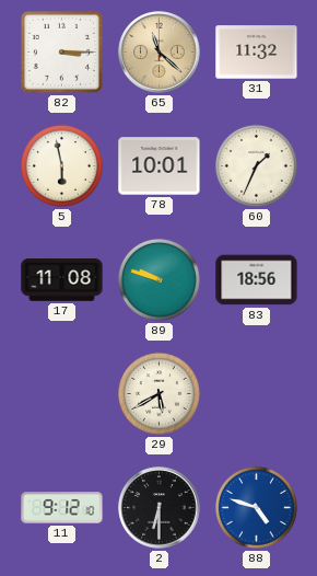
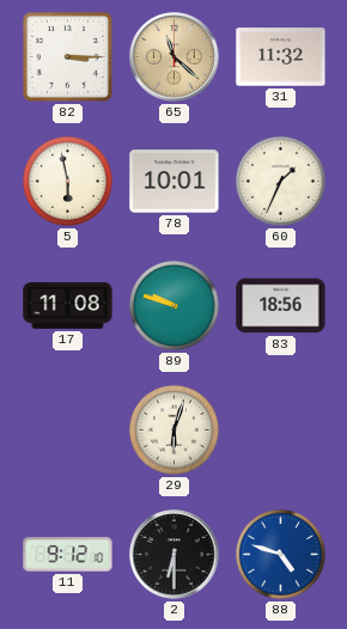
29: 5:40 -> 6:03 (173, 429)
